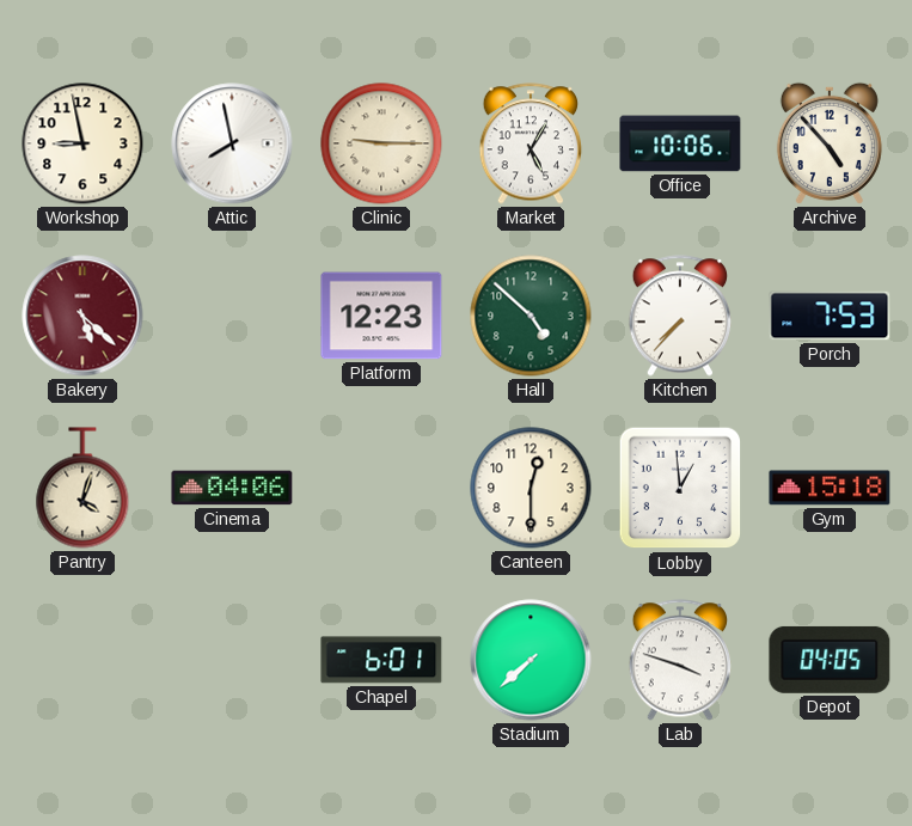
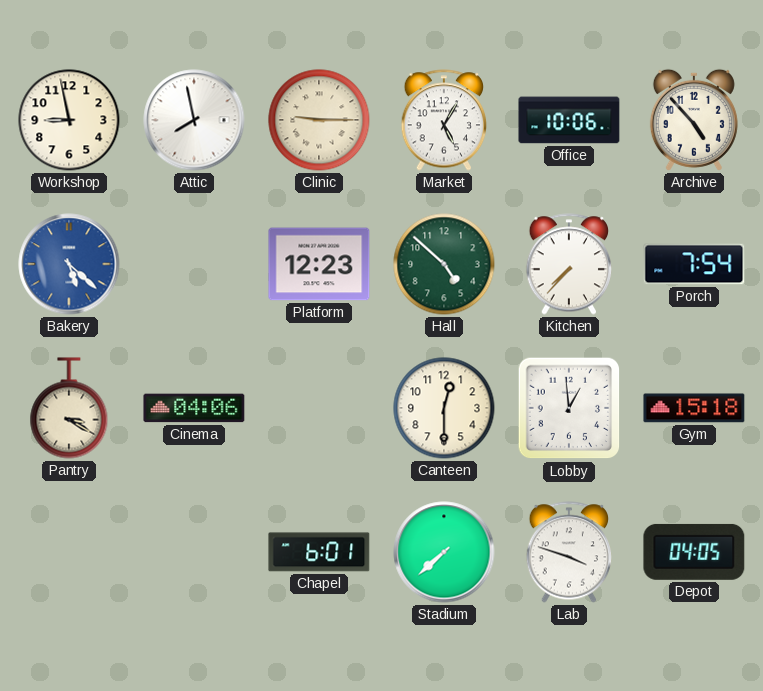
Bakery dial: burgundy -> blue (69, 264)
Porch: 7:53 -> 7:54 (694, 264)
Pantry: 4:03 -> 3:20 (69, 408)
